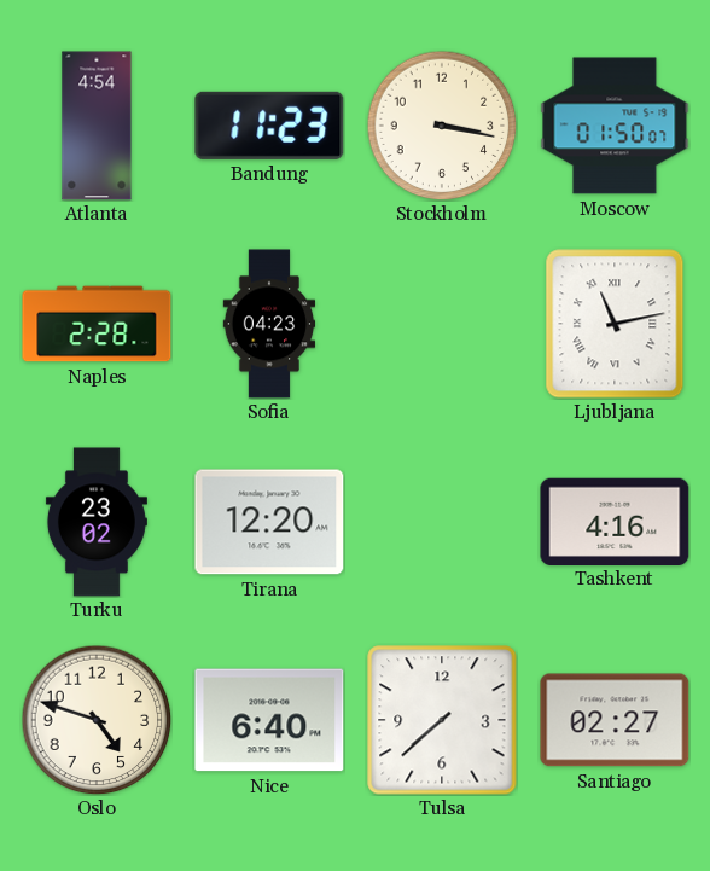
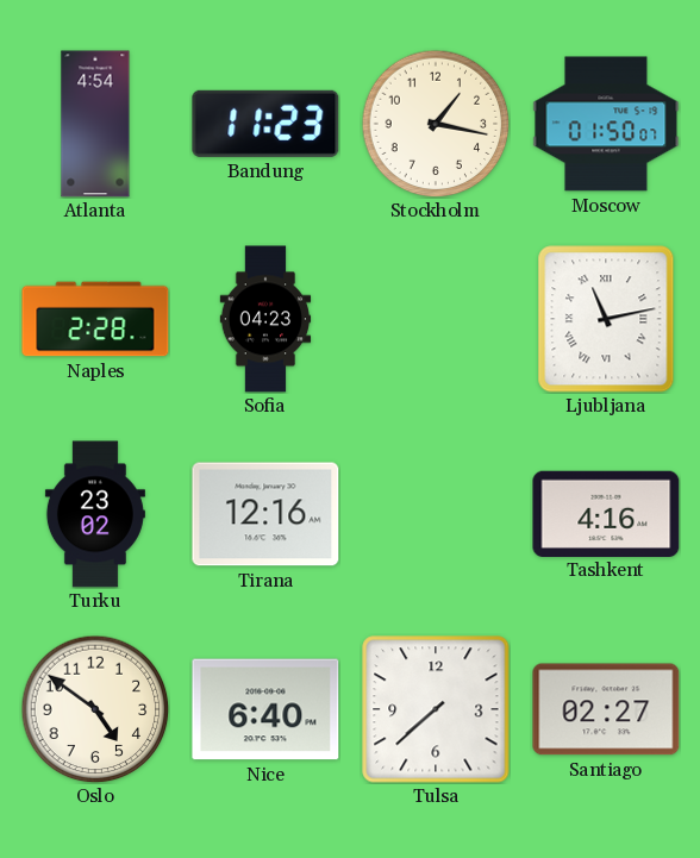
Stockholm: 3:17 -> 1:17 (436, 124)
Tirana: 12:20 -> 12:16 (265, 514)
Oslo: 4:48 -> 4:51 (95, 709)
